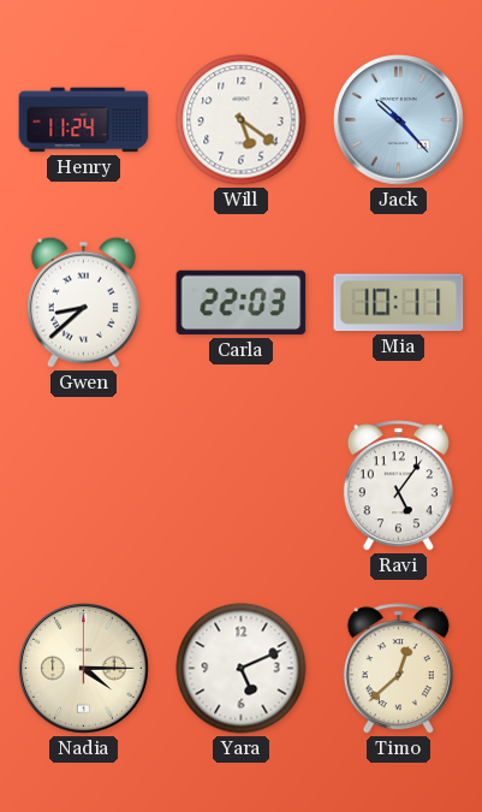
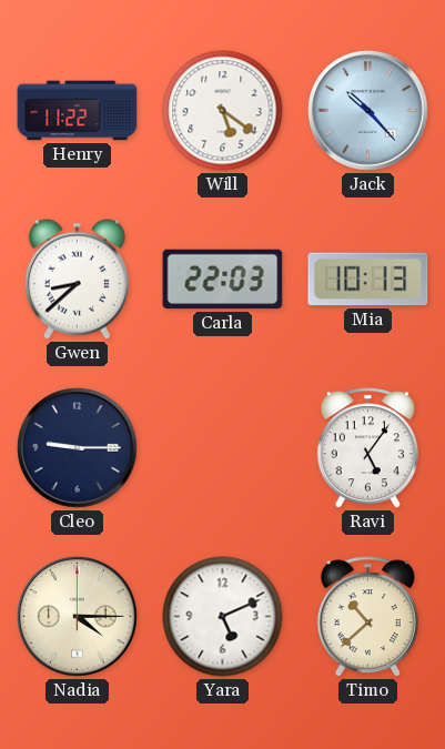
Henry: 11:24 -> 11:22 (78, 111)
Mia: 10:11 -> 10:13 (368, 280)
Cleo: none -> 9:15 (78, 448)
Timo: 12:38 -> 10:38 (367, 617)
